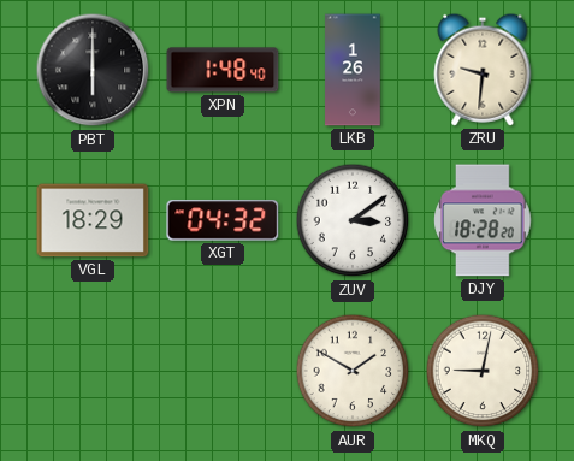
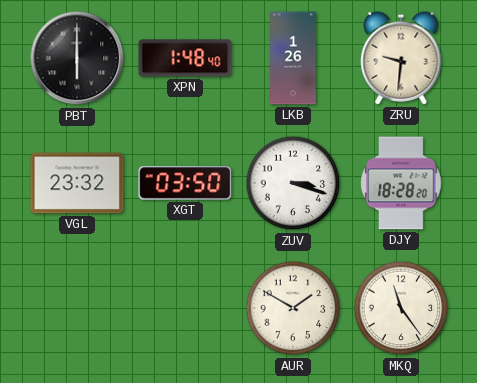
VGL: 18:29 -> 23:32 (77, 183)
XGT: 04:32 -> 03:50 (185, 183)
ZUV: 3:09 -> 3:18 (293, 183)
MKQ: 9:02 -> 11:24 (401, 308)
